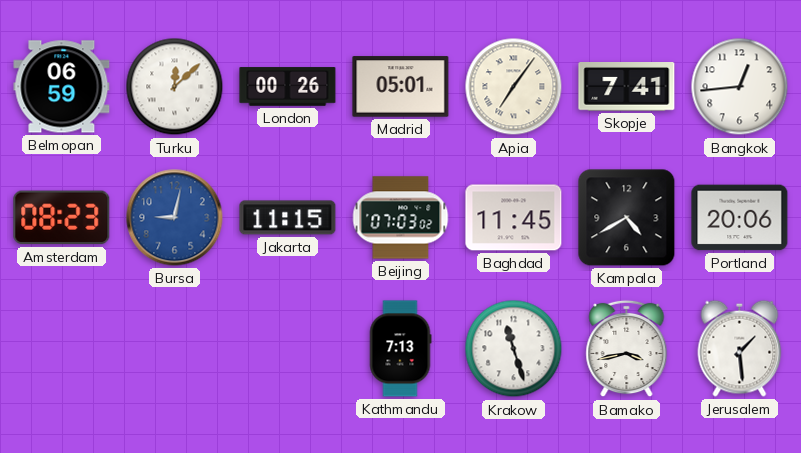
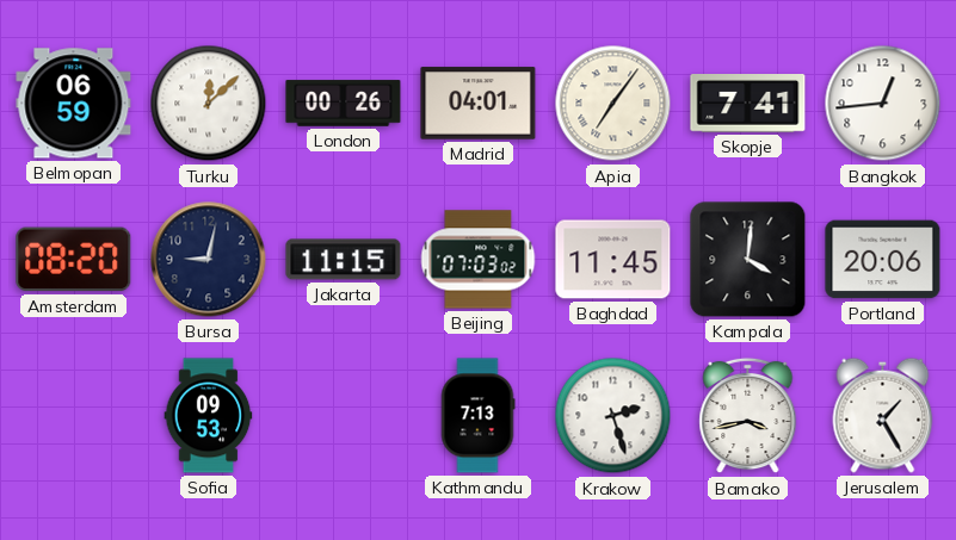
Madrid: 05:01 -> 04:01 (479, 104)
Amsterdam: 08:23 -> 08:20 (74, 260)
Bursa dial: blue -> navy (209, 260)
Kampala: 4:40 -> 4:01 (748, 260)
Sofia: none -> 09:53 (209, 416)
Krakow: 11:27 -> 2:27 (613, 416)
Jerusalem: 1:29 -> 1:25 (883, 415)
